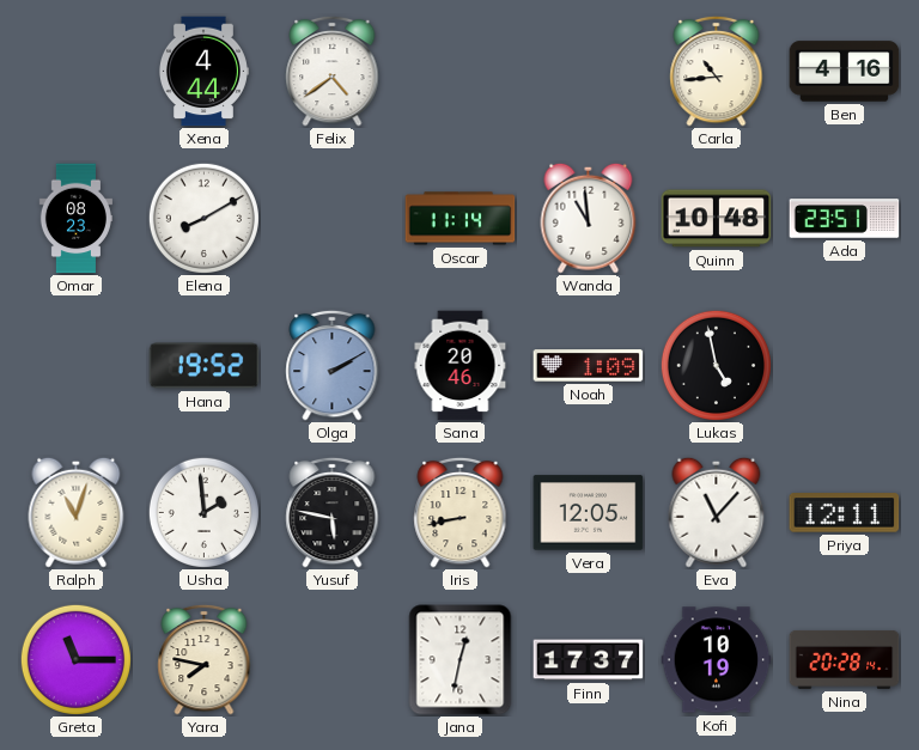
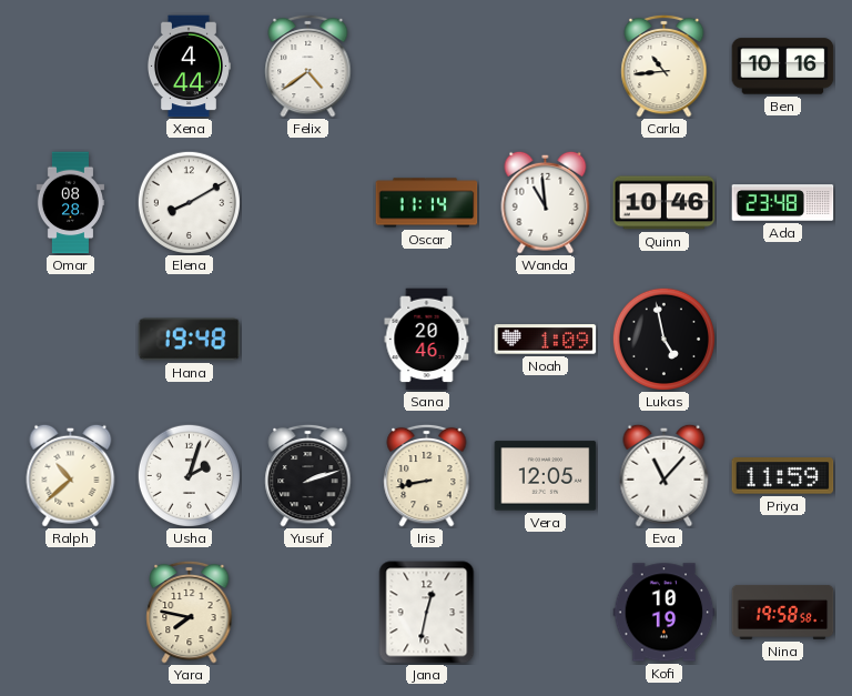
Ben: 4:16 -> 10:16 (783, 67)
Omar: 08:23 -> 08:28 (70, 203)
Quinn: 10:48 -> 10:46 (665, 203)
Ada: 23:51 -> 23:48 (783, 203)
Hana: 19:52 -> 19:48 (190, 340)
Olga: 2:10 -> none (333, 365)
Ralph: 11:03 -> 10:38 (71, 475)
Usha: 1:59 -> 2:03 (189, 475)
Yusuf: 5:47 -> 2:12 (308, 475)
Priya: 12:11 -> 11:59 (783, 476)
Greta: 11:15 -> none (75, 659)
Finn: 17:37 -> none (589, 660)
Nina: 20:28 -> 19:58 (783, 612)
